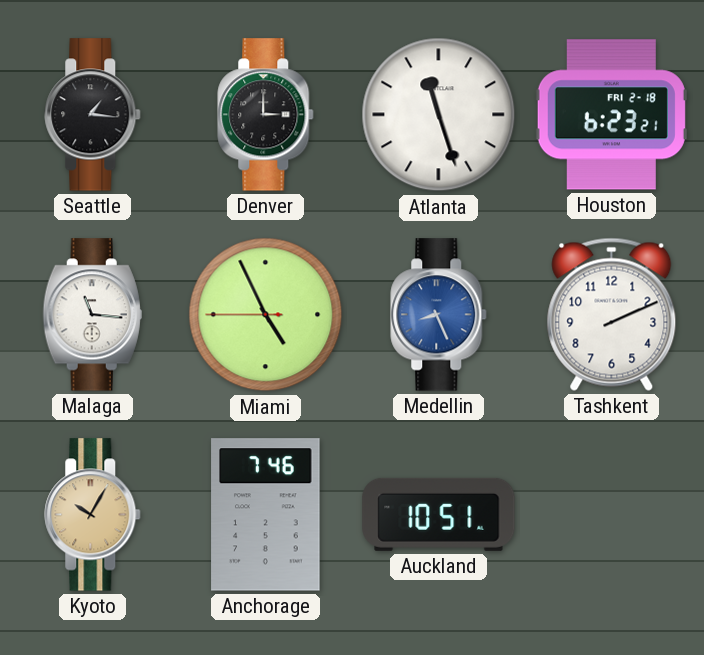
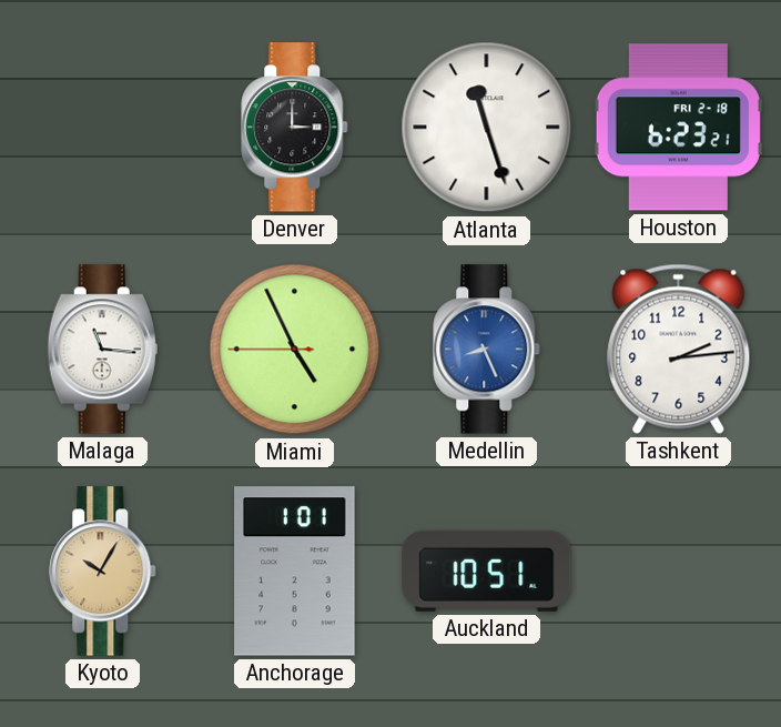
Seattle: 1:16 -> none (93, 115)
Tashkent: 2:11 -> 2:14 (679, 349)
Anchorage: 7:46 -> 1:01 (295, 572)
